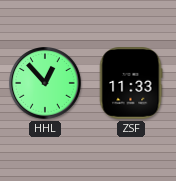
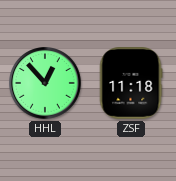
ZSF: 11:33 -> 11:18 (131, 83)
